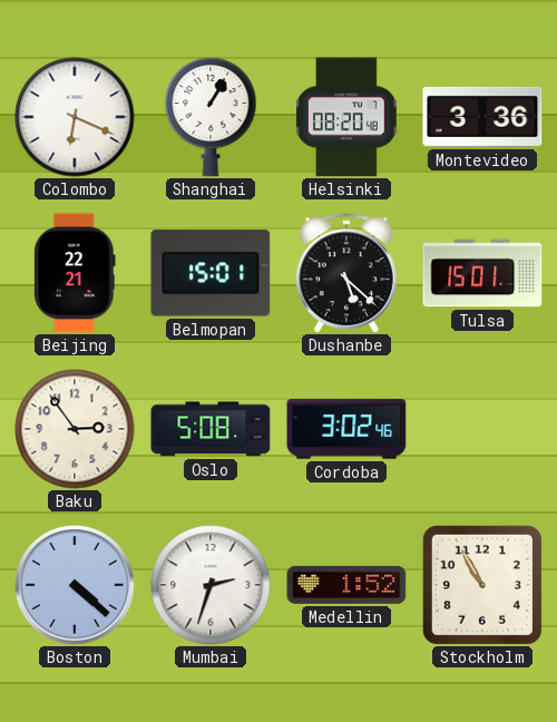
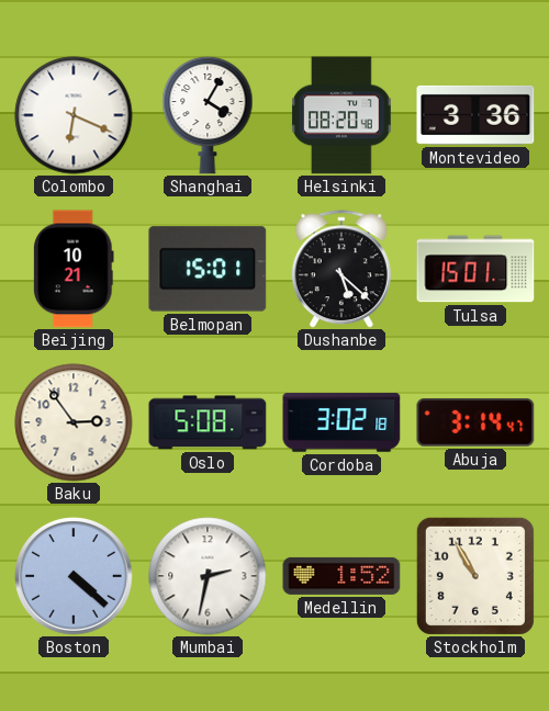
Shanghai: 1:05 -> 4:05 (208, 115)
Beijing: 22:21 -> 10:21 (75, 269)
Cordoba: 3:02:46 -> 3:02:18 (341, 422)
Abuja: none -> 3:14 (475, 422)
Mumbai: 2:33 -> 2:32 (208, 576)
